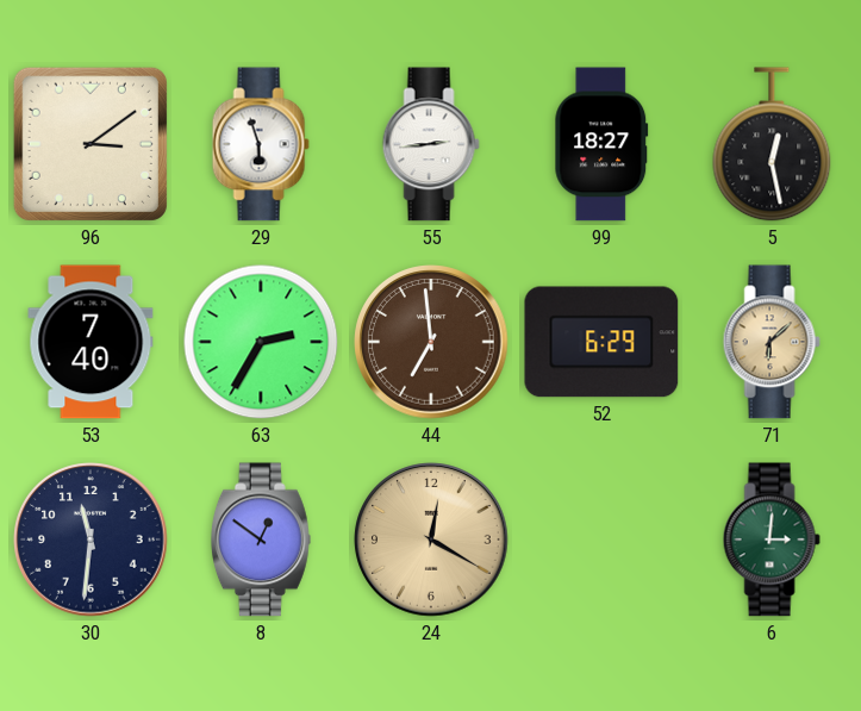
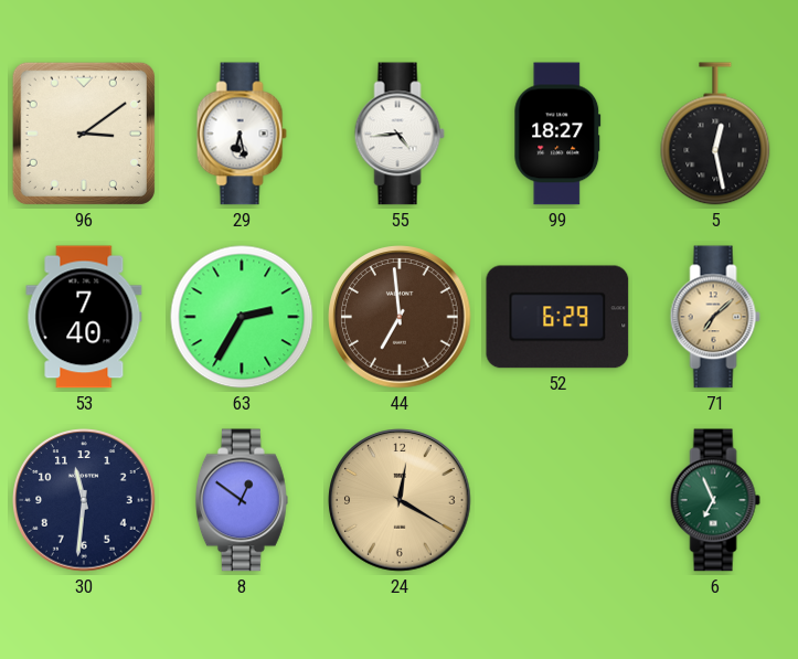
29: 5:57 -> 6:28 (242, 134)
55: 2:44 -> 4:44 (400, 134)
71: 6:08 -> 7:08 (715, 317)
6: 3:01 -> 6:56 (715, 500)
